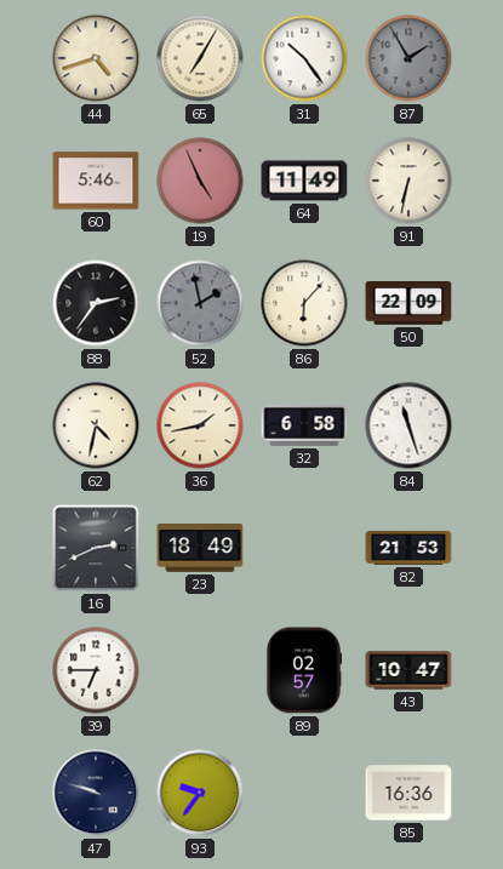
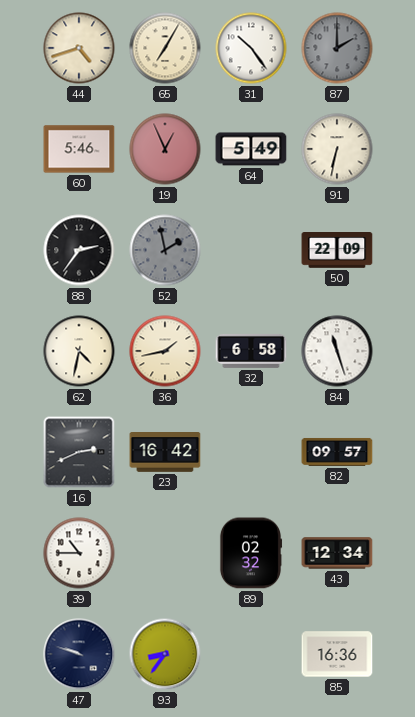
87: 1:55 -> 2:00 (337, 48)
19: 4:56 -> 12:56 (165, 149)
64: 11:49 -> 5:49 (251, 149)
86: 6:07 -> none (304, 303)
23: 18:49 -> 16:42 (165, 453)
82: 21:53 -> 09:57 (337, 452)
39: 6:45 -> 10:45 (79, 553)
89: 02:57 -> 02:32 (251, 553)
43: 10:47 -> 12:34 (337, 553)
93: 9:36 -> 8:36 (165, 654)
